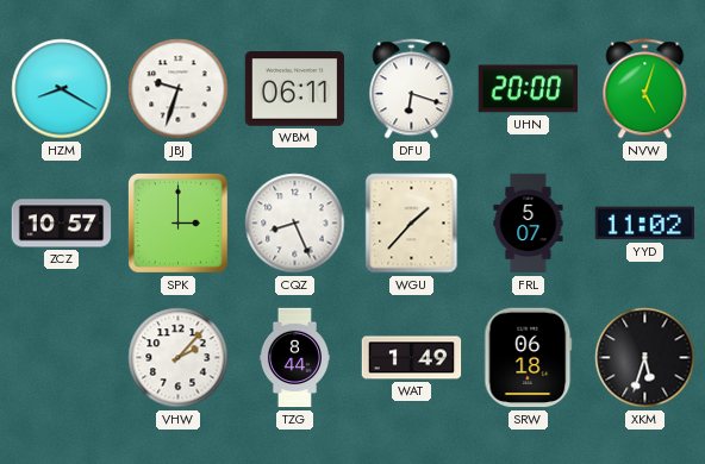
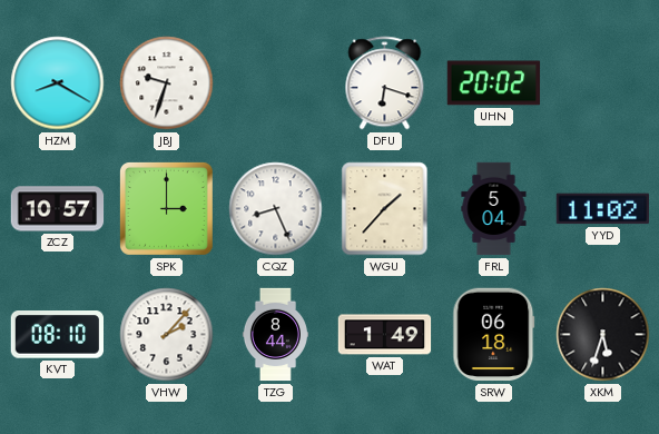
WBM: 06:11 -> none (295, 89)
UHN: 20:00 -> 20:02 (494, 83)
NVW: 5:03 -> none (645, 89)
FRL: 5:07 -> 5:04 (494, 209)
KVT: none -> 08:10 (57, 335)
